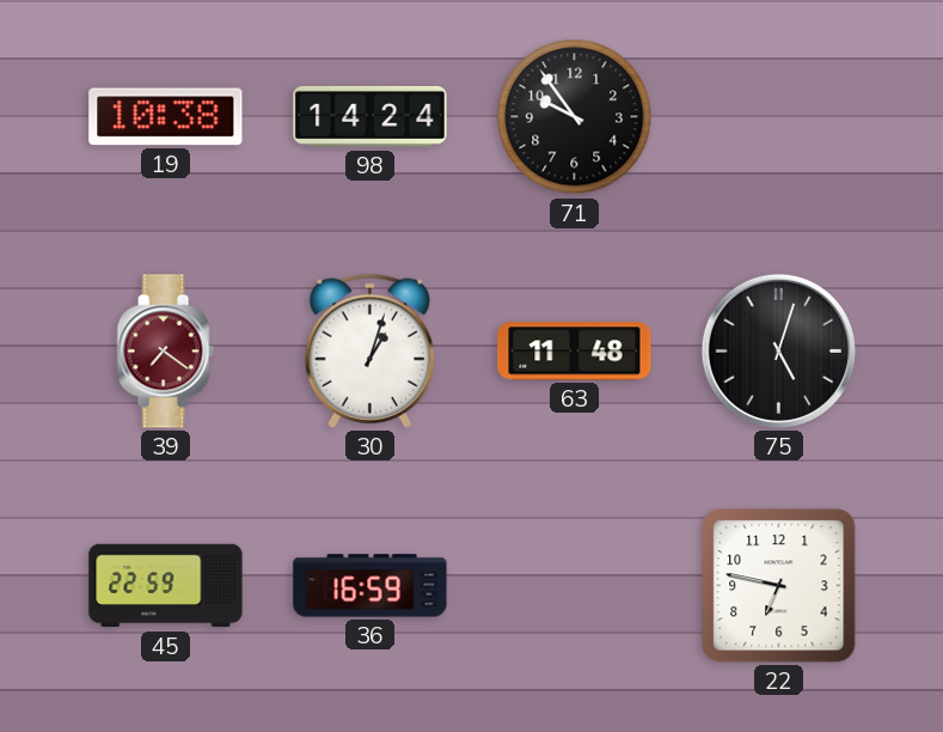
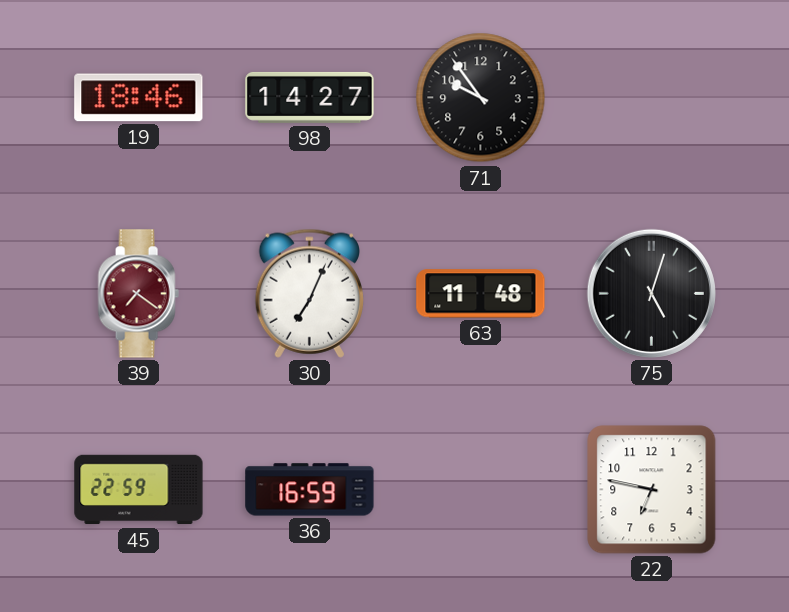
19: 10:38 -> 18:46 (139, 98)
98: 14:24 -> 14:27 (310, 97)
30: 1:03 -> 7:04 (309, 293)
